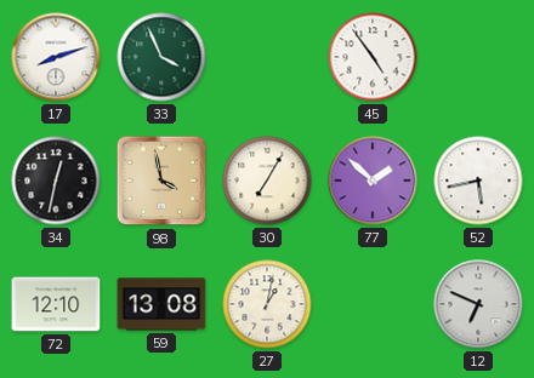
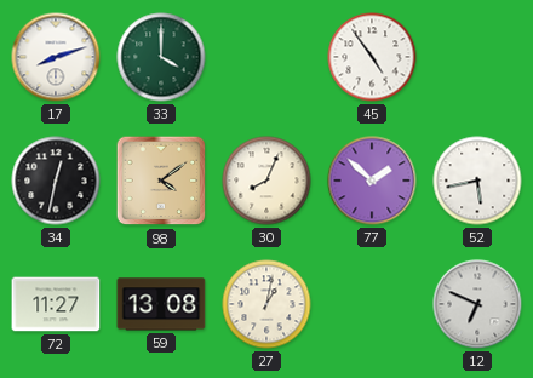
33: 3:56 -> 4:00 (161, 57)
98: 3:58 -> 4:09 (161, 181)
30: 7:05 -> 8:04 (266, 181)
72: 12:10 -> 11:27 (56, 304)
